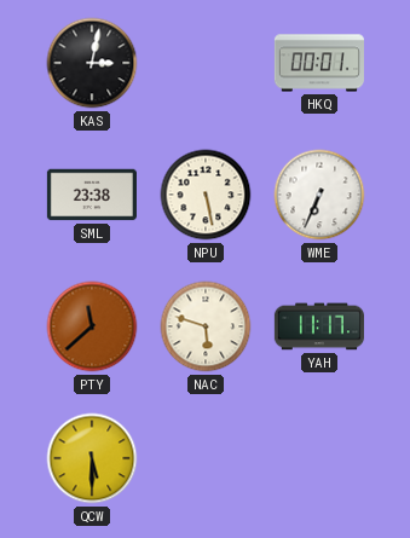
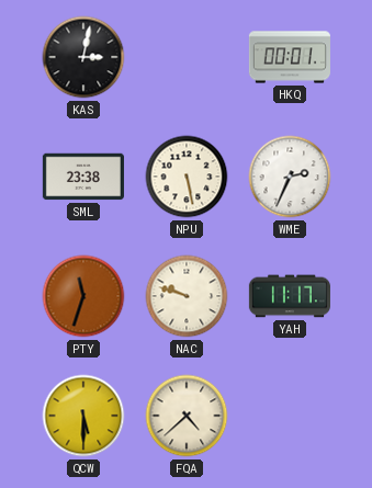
WME: 6:34 -> 2:34 (290, 177)
PTY: 11:38 -> 11:33 (83, 296)
NAC: 5:48 -> 9:48 (187, 296)
FQA: none -> 4:38 (187, 416)
